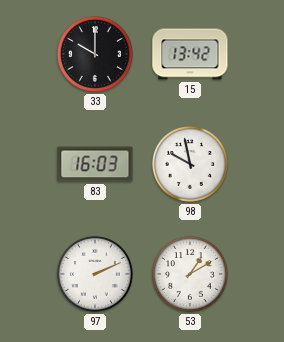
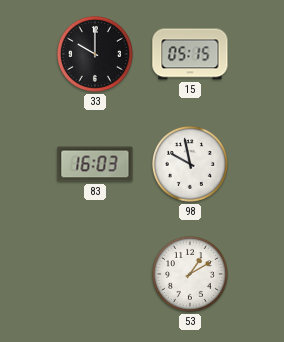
15: 13:42 -> 05:15 (190, 54)
97: 2:11 -> none (95, 274)
